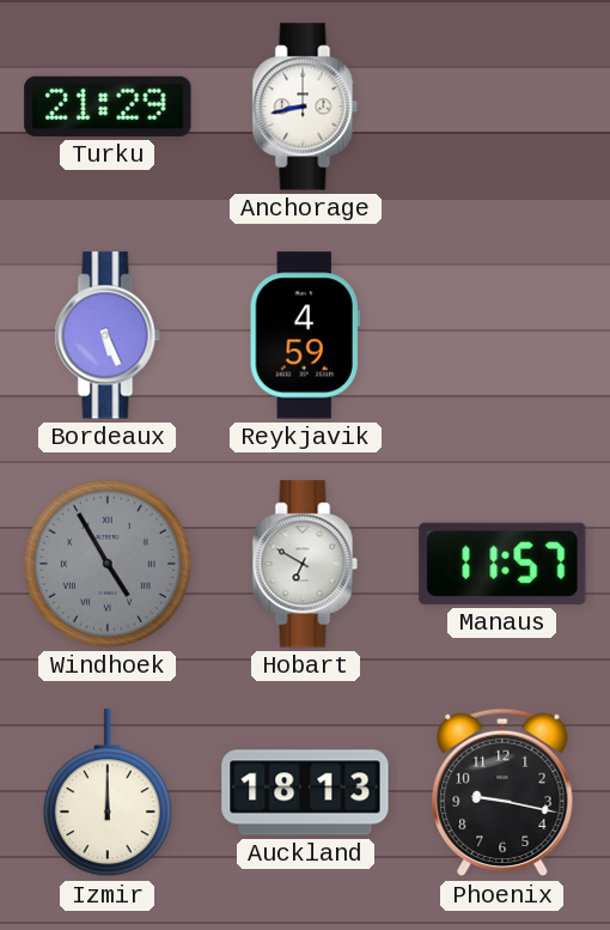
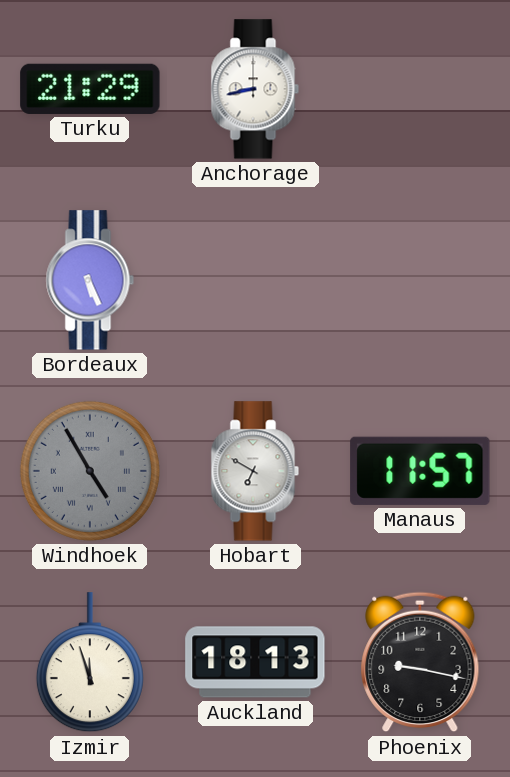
Reykjavik: 4:59 -> none (305, 335)
Izmir: 12:00 -> 11:57 (90, 663)
